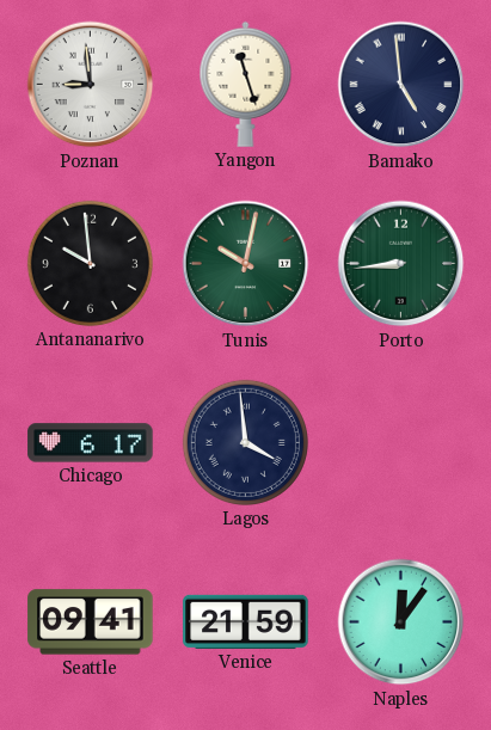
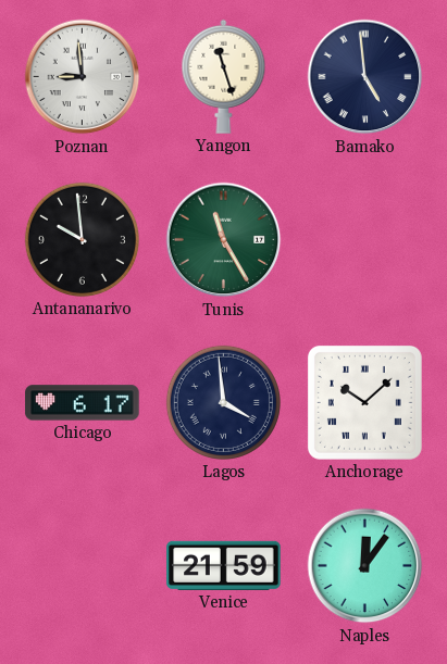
Tunis: 10:02 -> 11:25 (224, 240)
Porto: 8:44 -> none (401, 264)
Anchorage: none -> 10:08 (364, 402)
Seattle: 09:41 -> none (91, 622)
